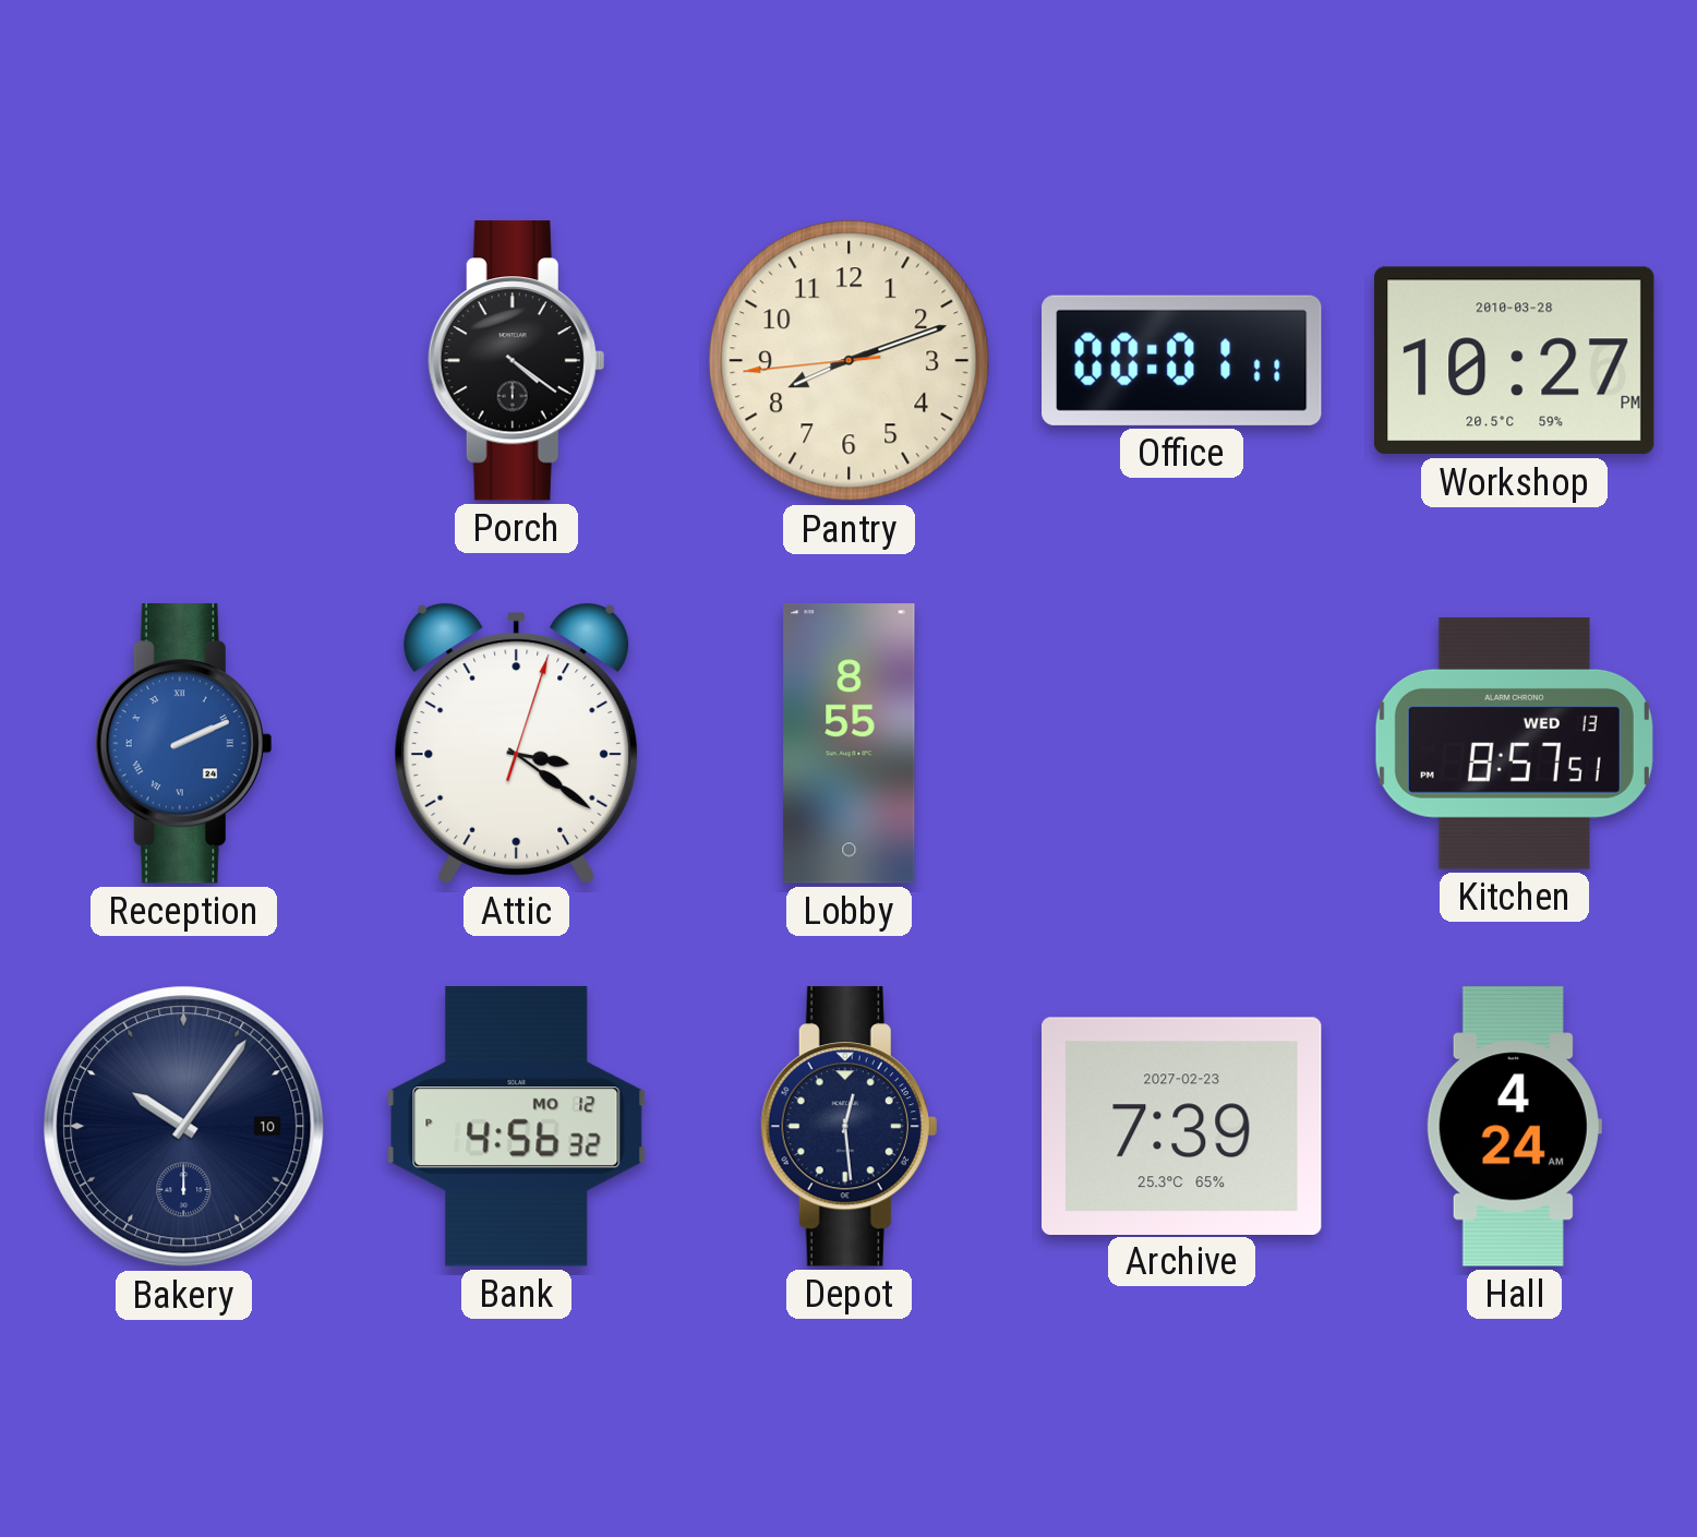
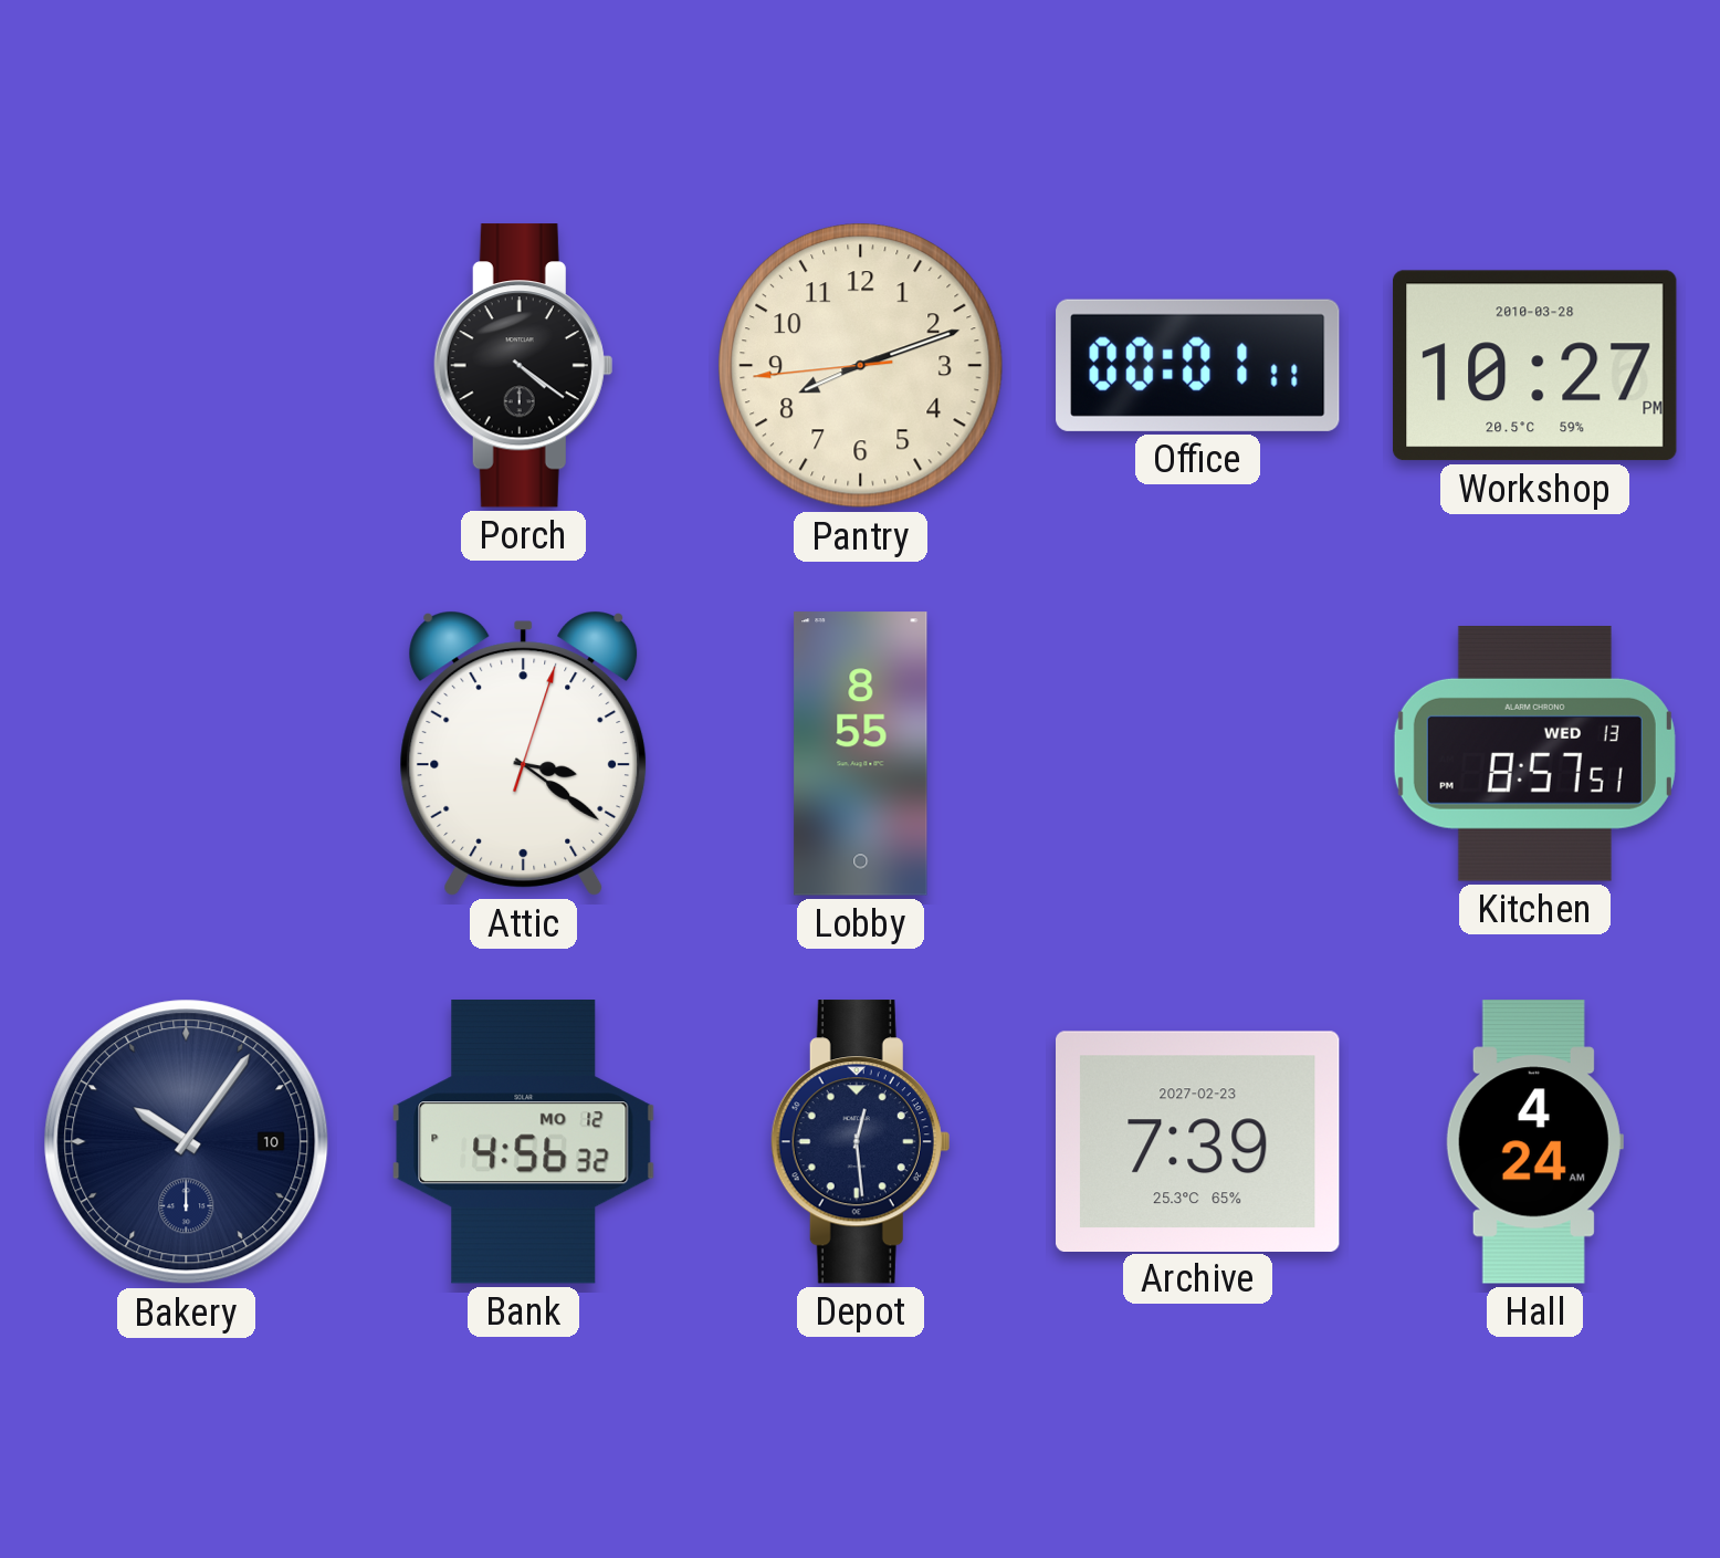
Reception: 2:11 -> none (183, 744)
